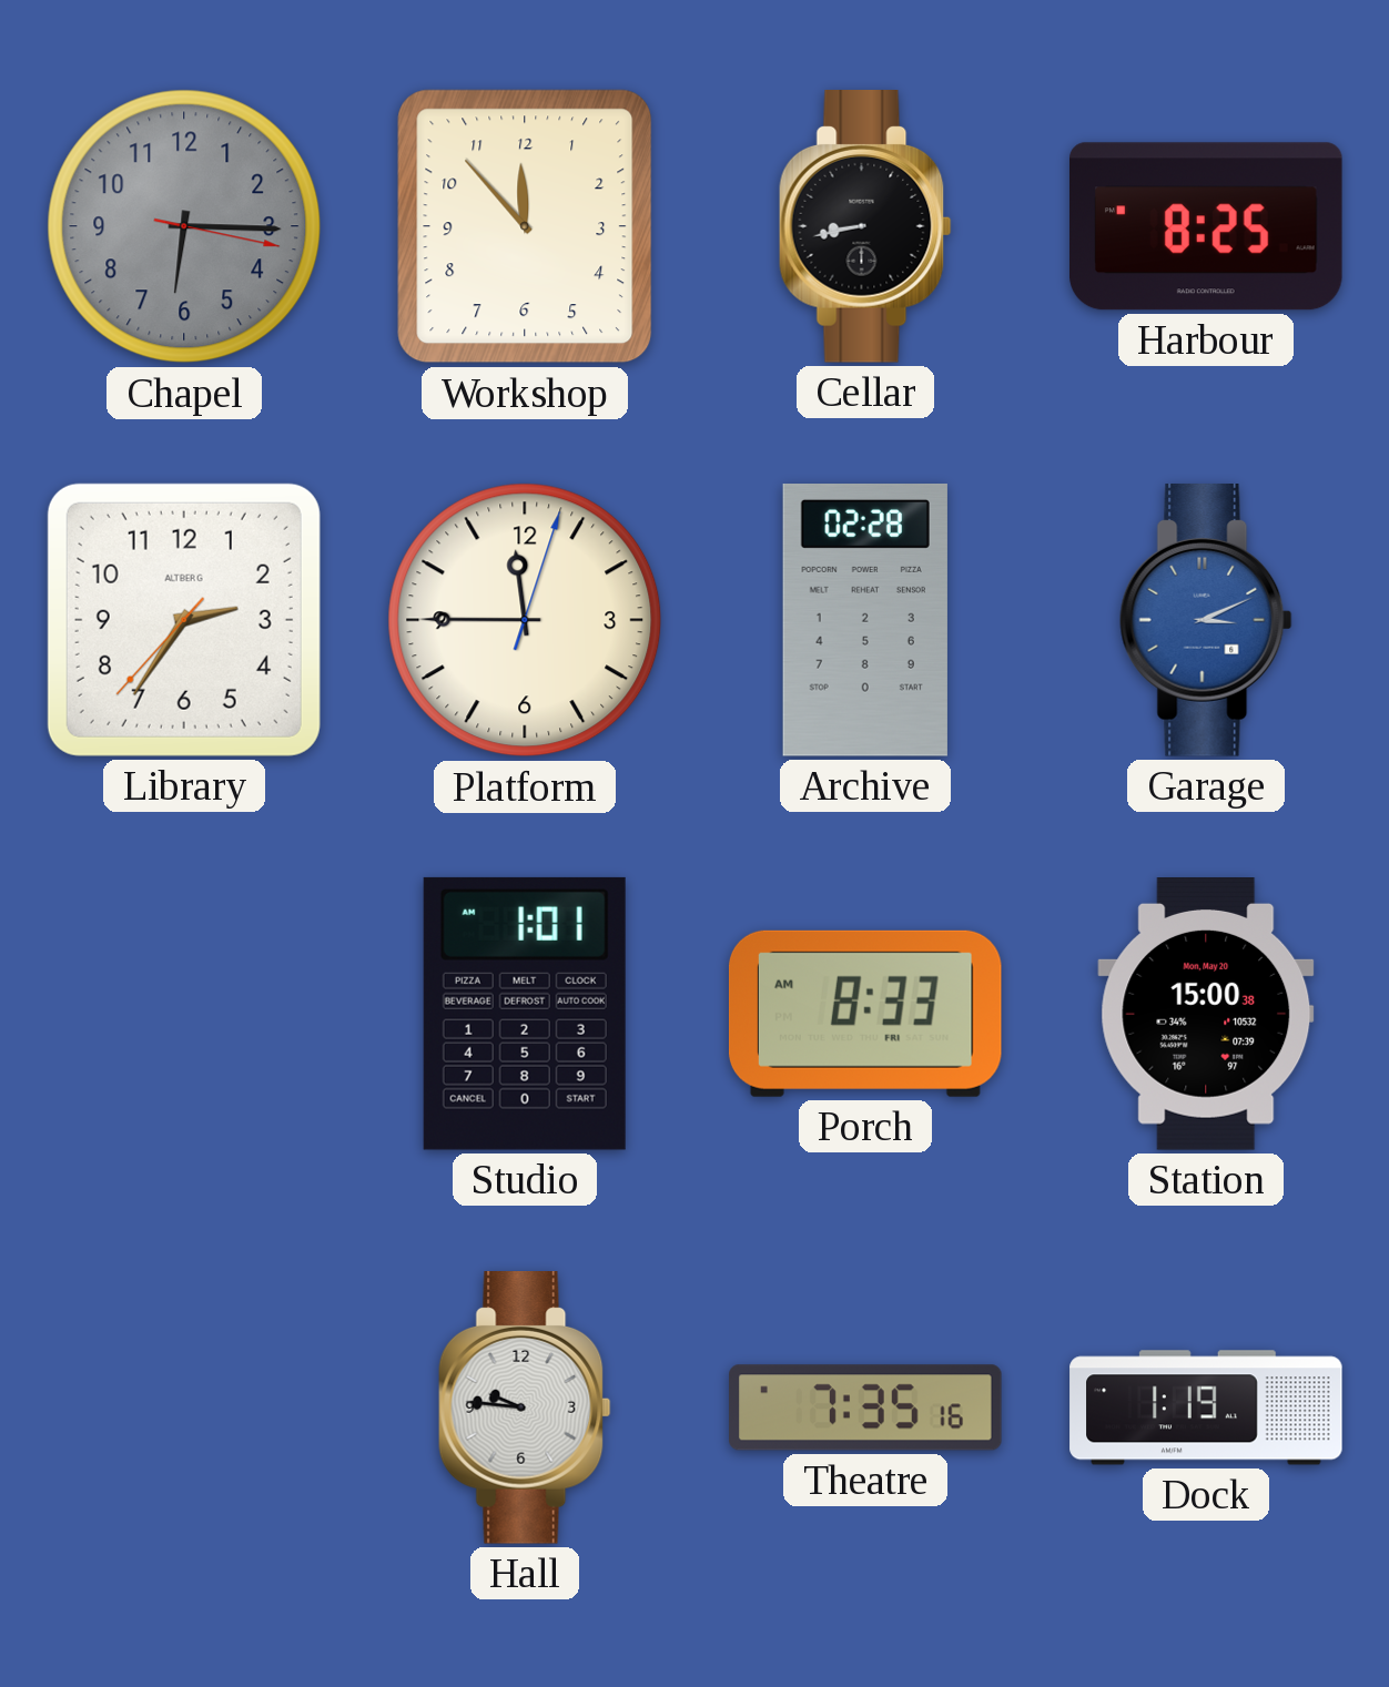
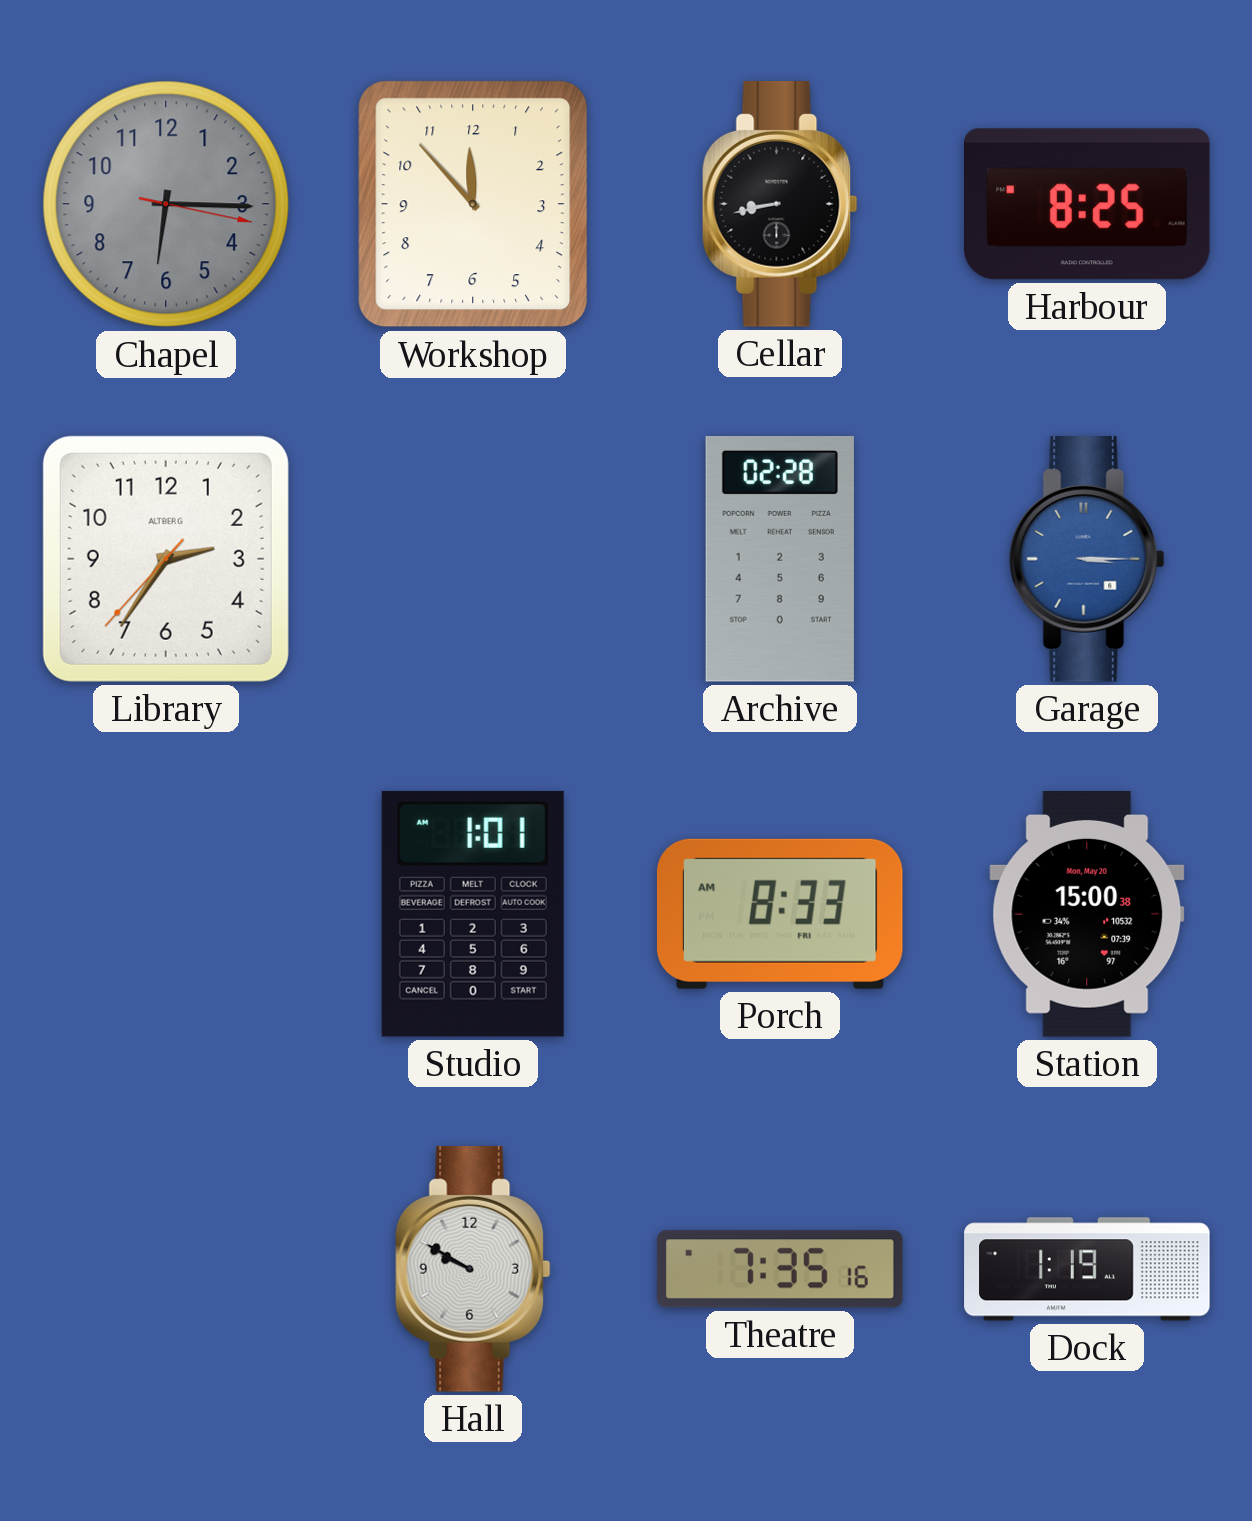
Platform: 11:45 -> none (525, 620)
Garage: 3:11 -> 3:15 (1087, 560)
Hall: 9:46 -> 9:50 (473, 1270)
